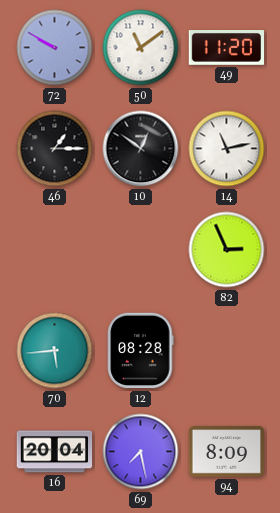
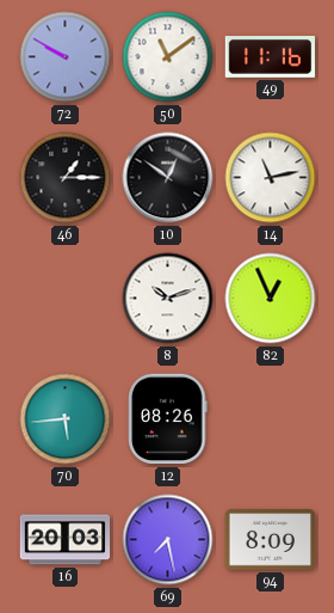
49: 11:20 -> 11:16 (271, 57)
8: none -> 10:12 (168, 299)
82: 2:56 -> 12:56 (271, 299)
12: 08:28 -> 08:26 (168, 419)
16: 20:04 -> 20:03 (66, 540)
